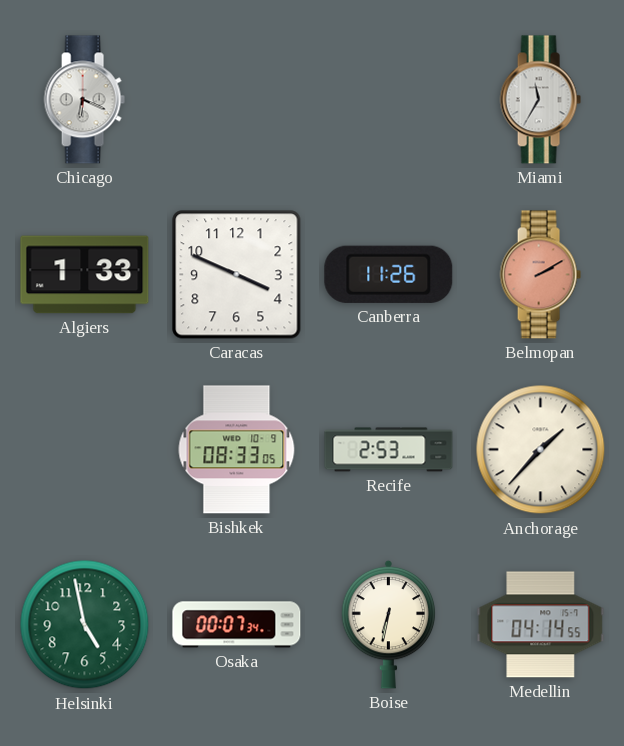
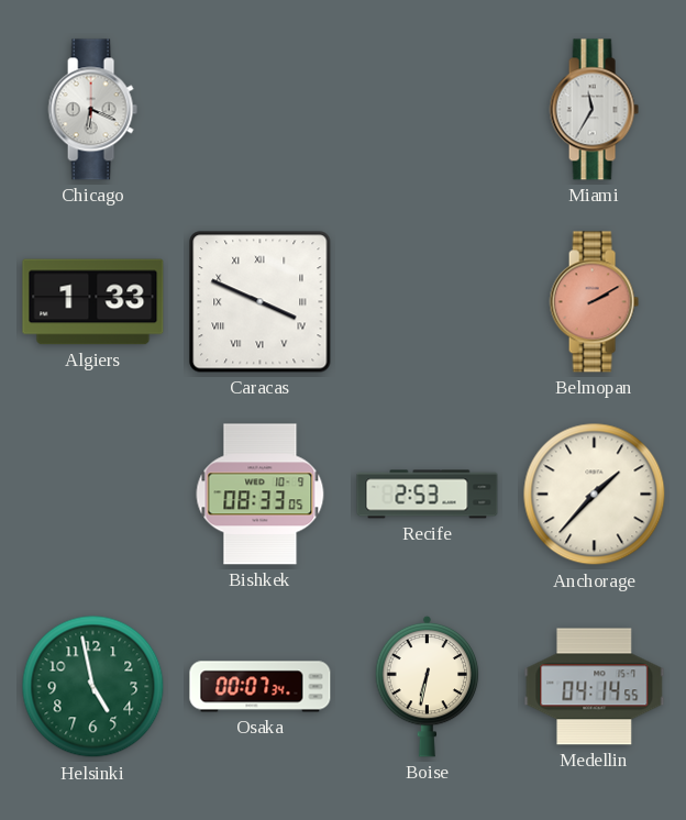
Caracas numerals: Arabic -> Roman (261, 302)
Canberra: 11:26 -> none (389, 274)
